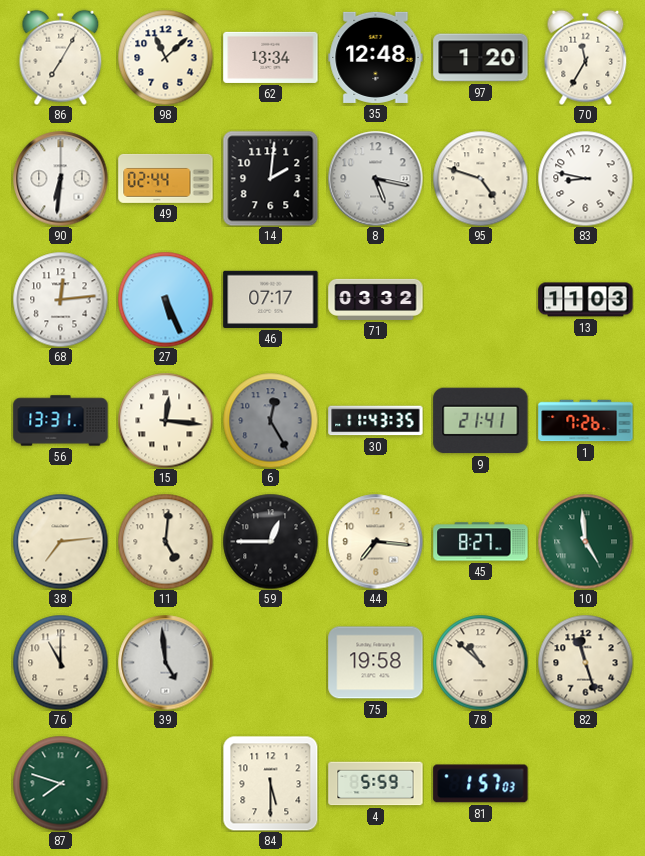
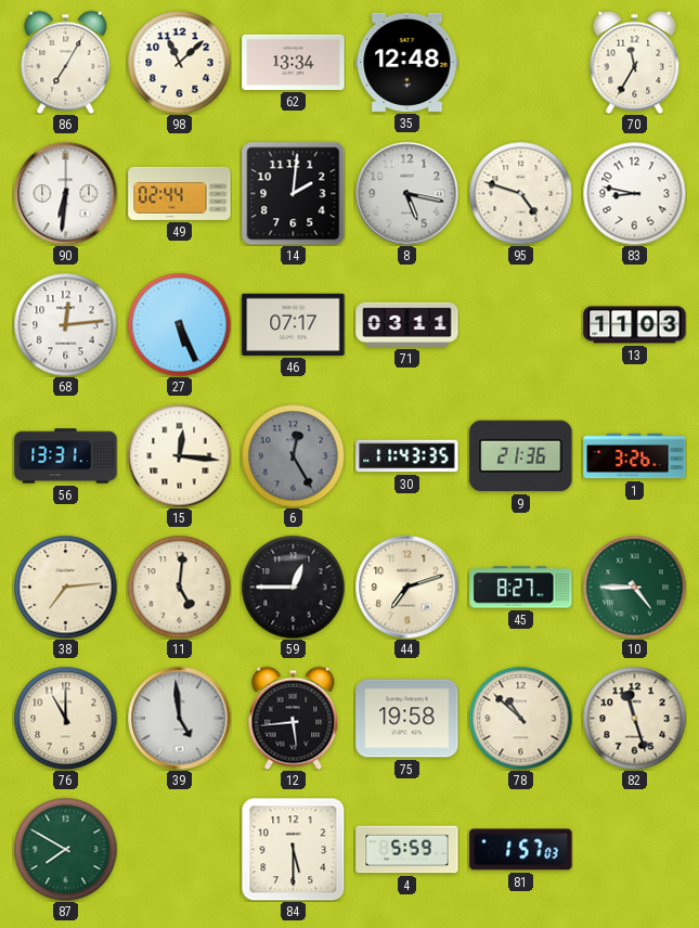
97: 1:20 -> none (481, 58)
71: 03:32 -> 03:11 (407, 324)
9: 21:41 -> 21:36 (521, 456)
1: 7:26 -> 3:26 (635, 456)
44: 7:16 -> 7:12 (406, 587)
10: 4:59 -> 4:45 (634, 587)
12: none -> 5:44 (294, 718)
87: 7:48 -> 7:50 (65, 849)
